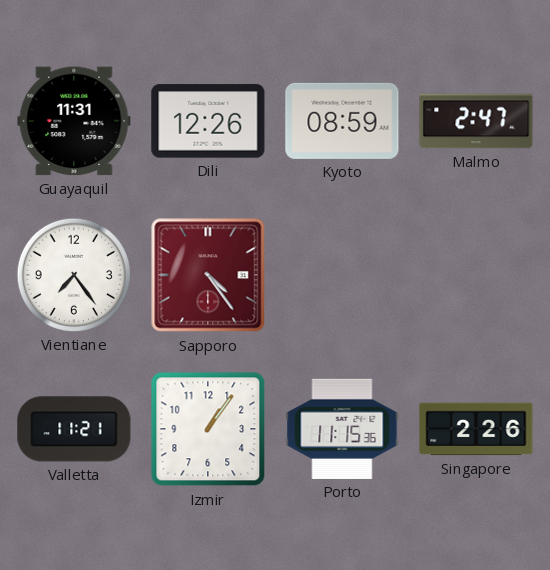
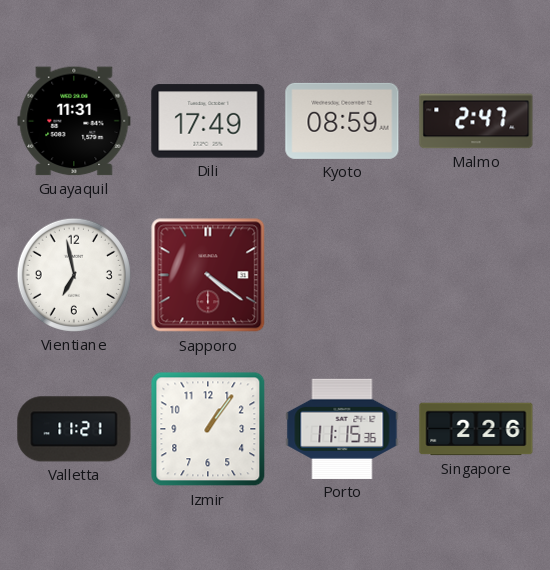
Dili: 12:26 -> 17:49 (208, 121)
Vientiane: 7:24 -> 6:58 (74, 275)
Sapporo: 4:24 -> 4:21 (208, 275)
